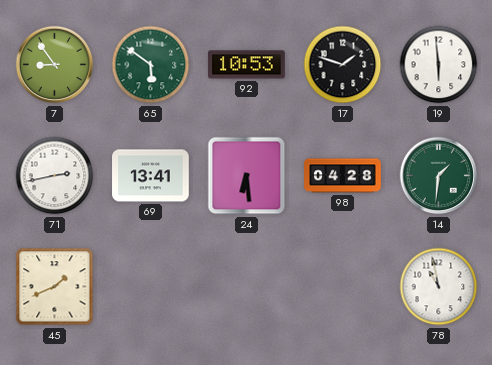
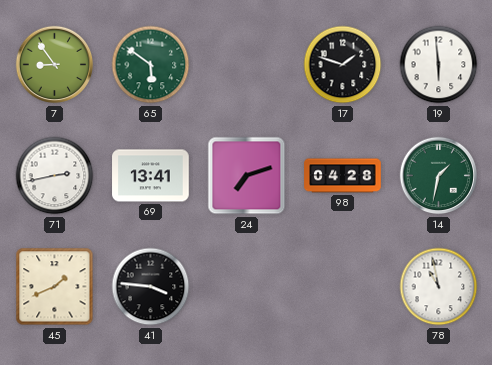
92: 10:53 -> none (247, 65)
24: 6:29 -> 7:12 (247, 176)
14: 1:31 -> 1:32 (439, 176)
41: none -> 3:46 (151, 287)
